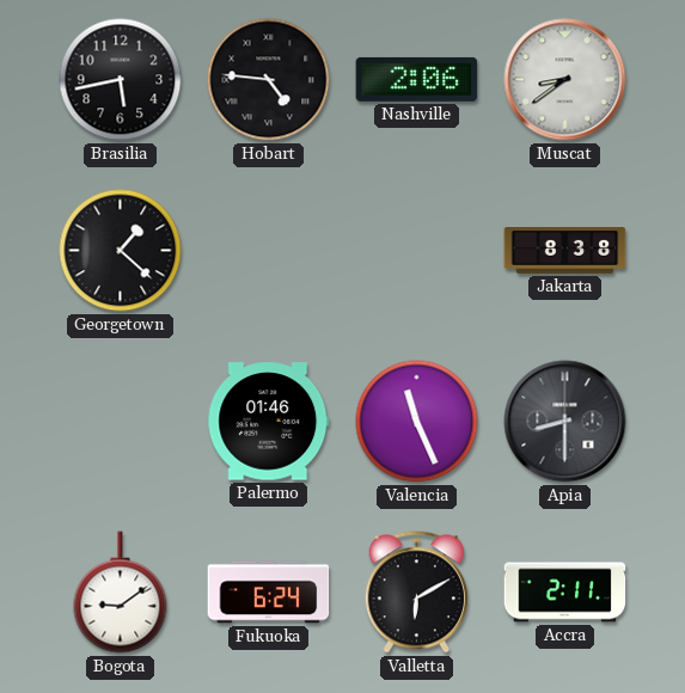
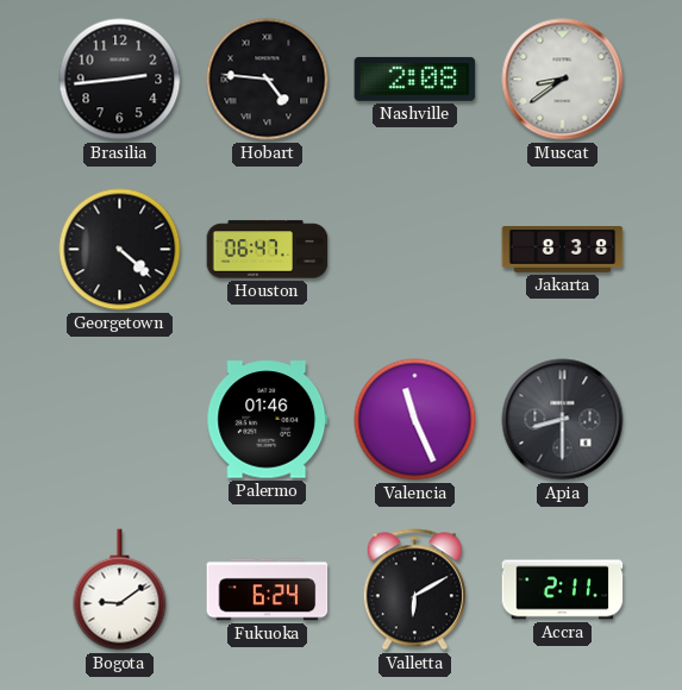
Brasilia: 5:43 -> 2:44 (120, 80)
Nashville: 2:06 -> 2:08 (415, 79)
Georgetown: 1:22 -> 4:22 (120, 250)
Houston: none -> 06:47 (268, 250)
